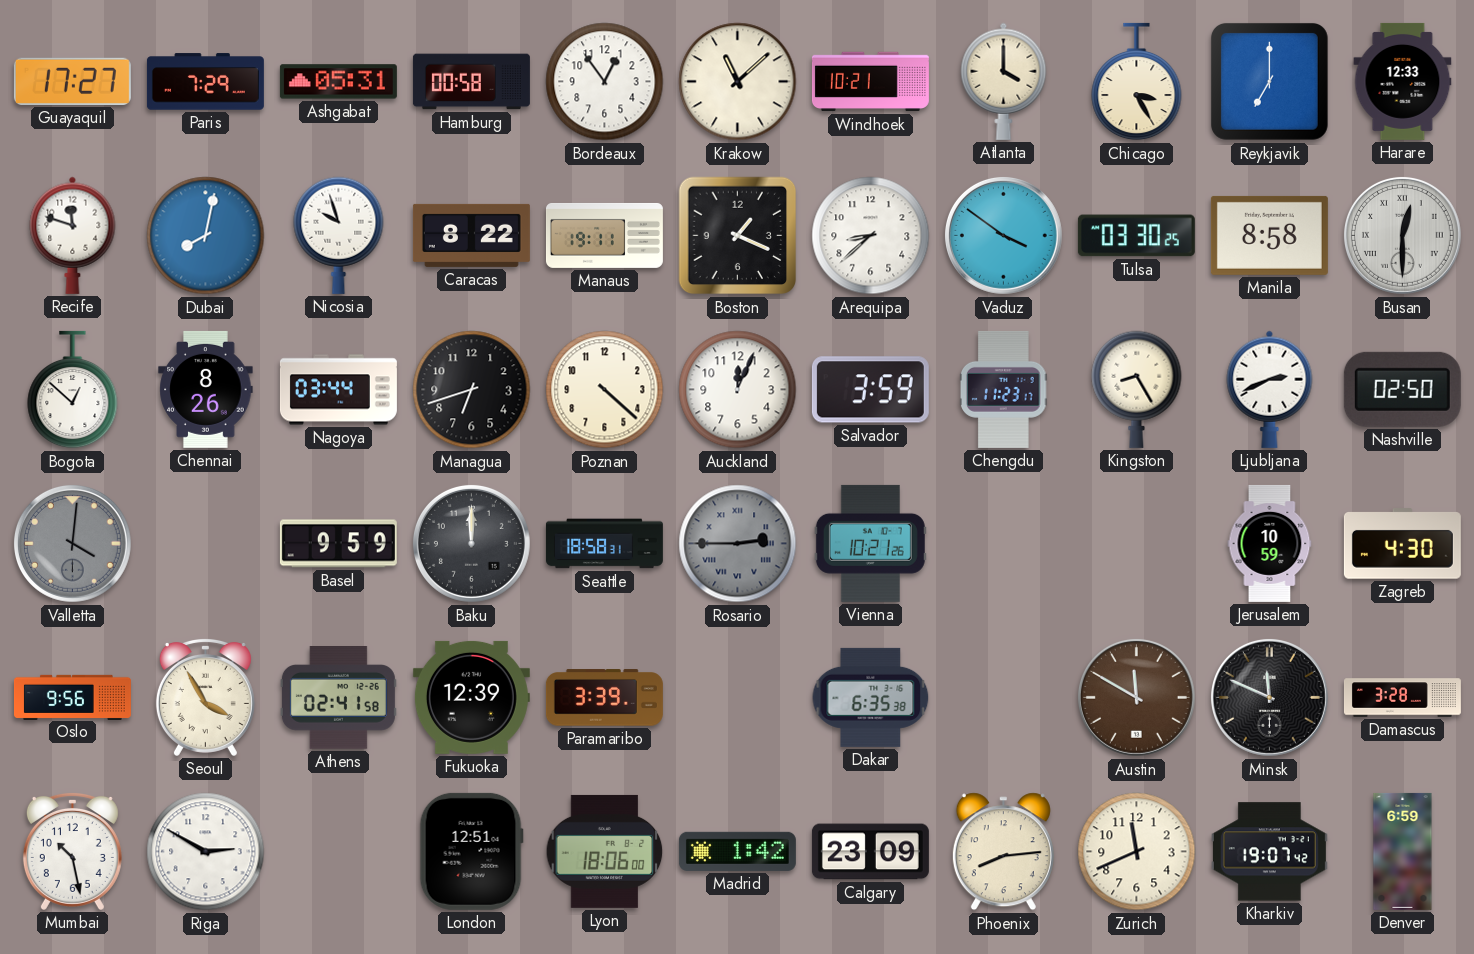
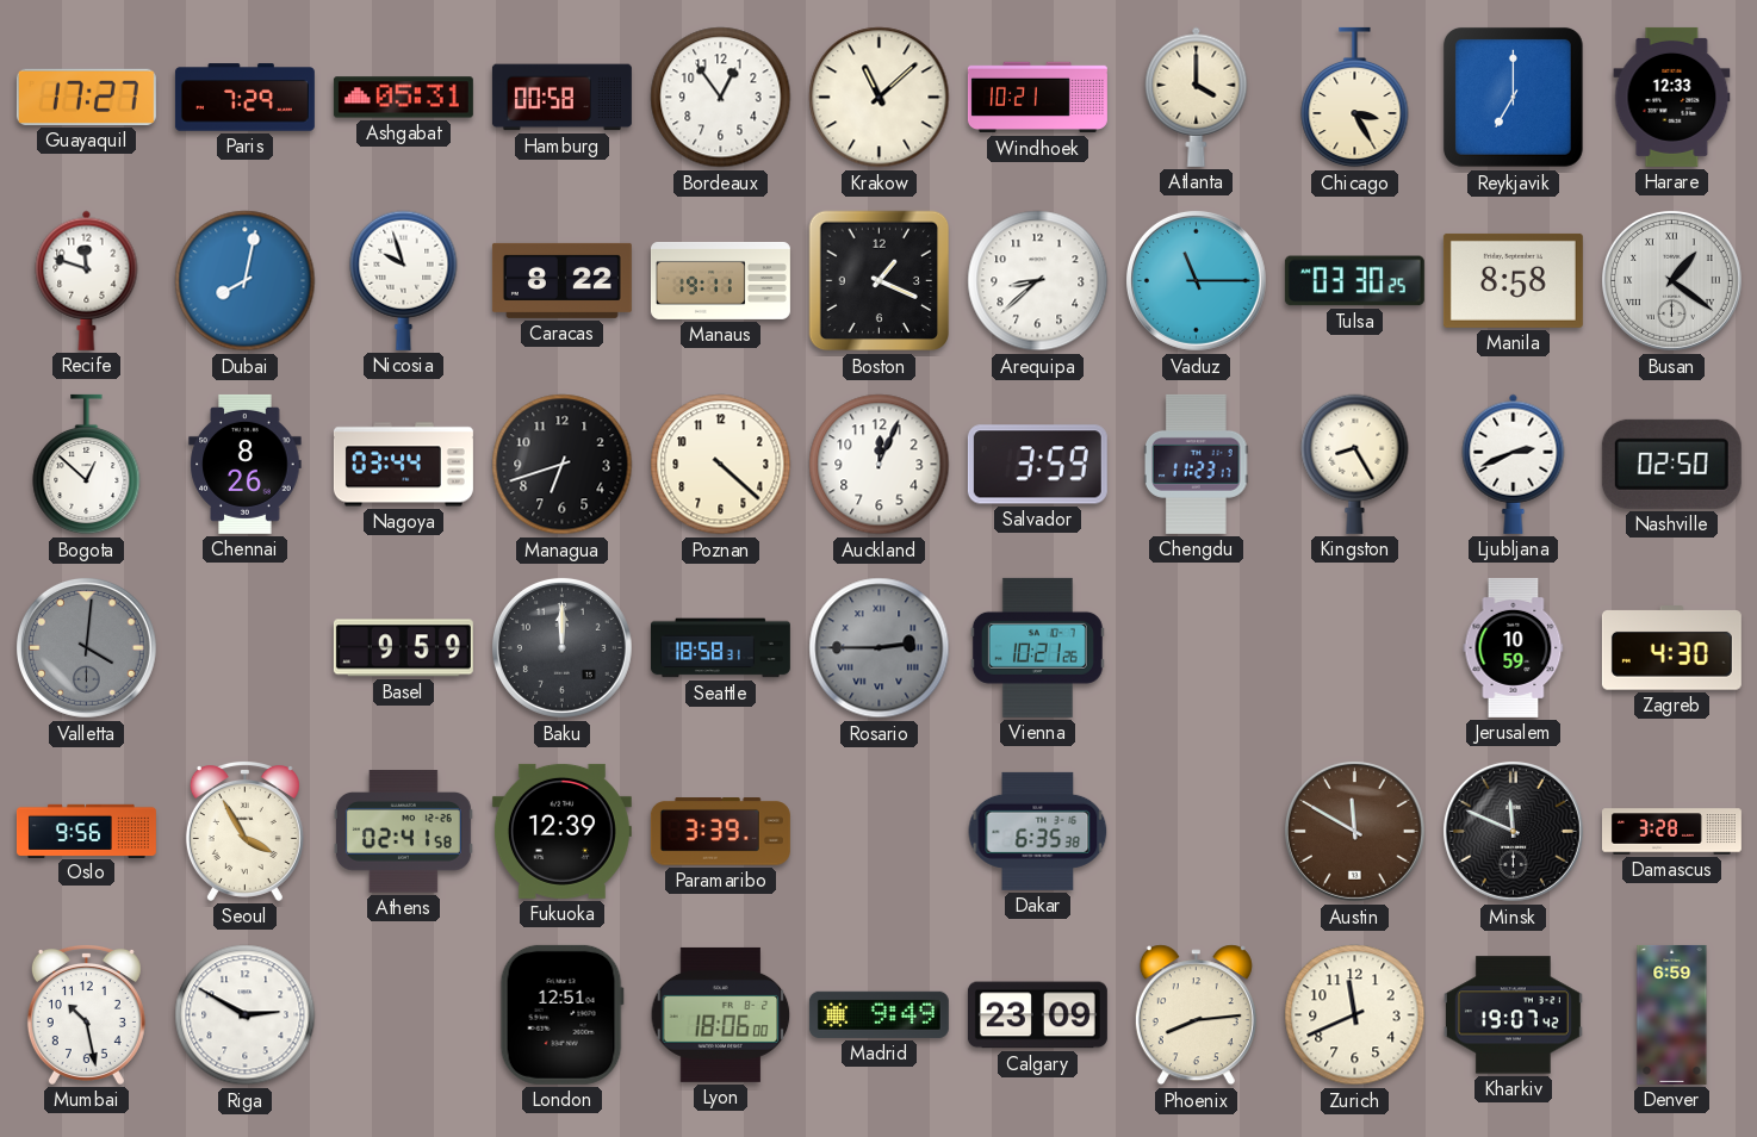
Vaduz: 3:51 -> 11:15 (1196, 280)
Busan: 12:30 -> 1:21 (1671, 280)
Madrid: 1:42 -> 9:49 (878, 1014)
